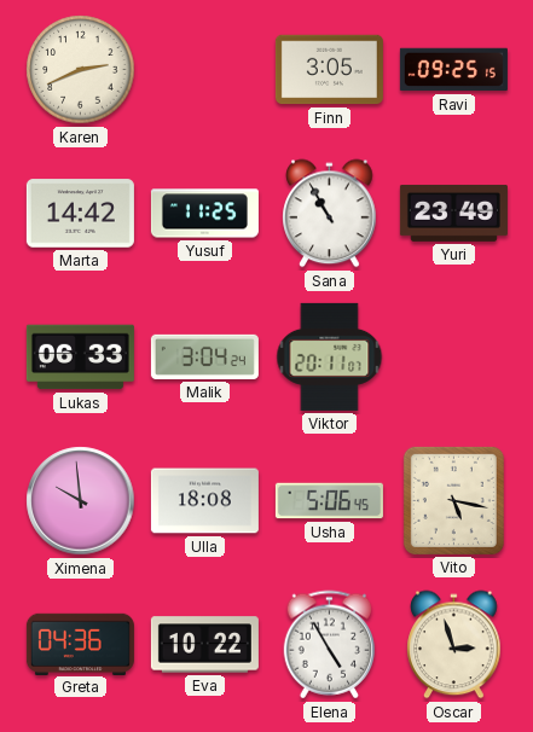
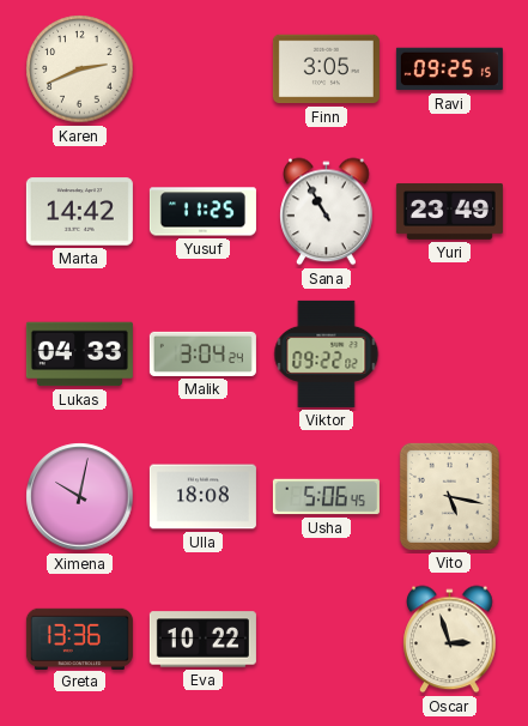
Lukas: 06:33 -> 04:33 (79, 355)
Viktor: 20:11 -> 09:22 (327, 353)
Ximena: 9:59 -> 10:02 (80, 497)
Greta: 04:36 -> 13:36 (79, 639)
Elena: 4:55 -> none (330, 645)
